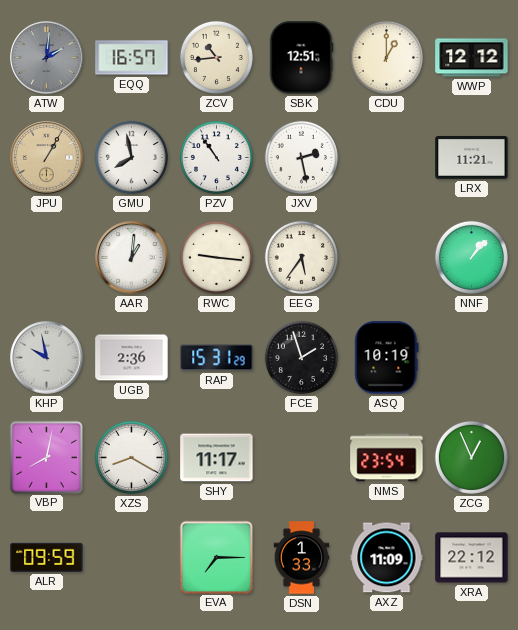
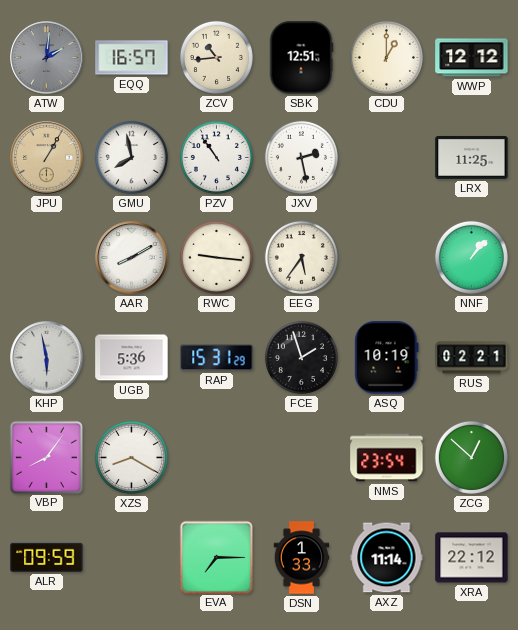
LRX: 11:21 -> 11:25 (472, 157)
AAR: 1:01 -> 8:10 (132, 258)
KHP: 9:58 -> 5:58 (47, 358)
UGB: 2:36 -> 5:36 (132, 358)
RUS: none -> 02:21 (472, 358)
VBP: 8:02 -> 8:06 (46, 457)
SHY: 11:17 -> none (217, 458)
ZCG: 12:56 -> 12:52 (471, 457)
AXZ: 11:09 -> 11:14 (387, 558)
